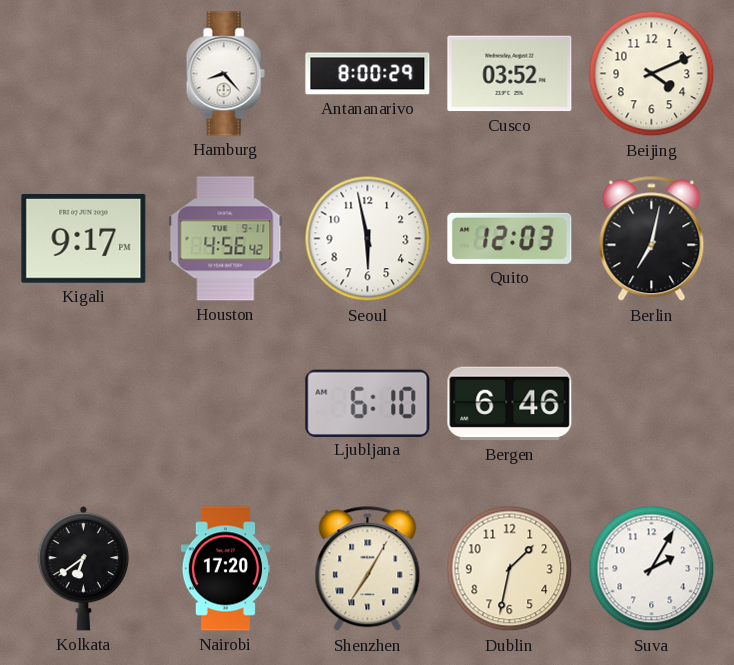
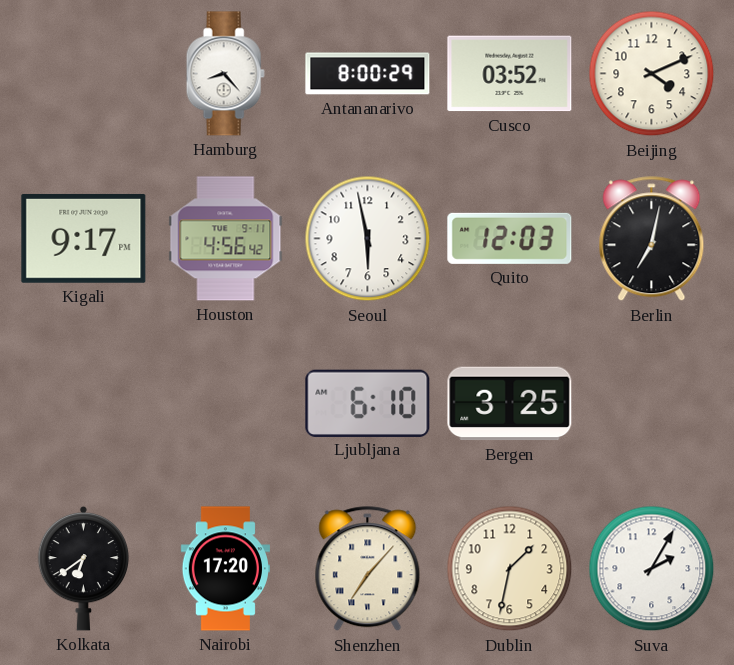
Bergen: 6:46 -> 3:25 (510, 404)
Shenzhen: 7:05 -> 7:07 (368, 569)
